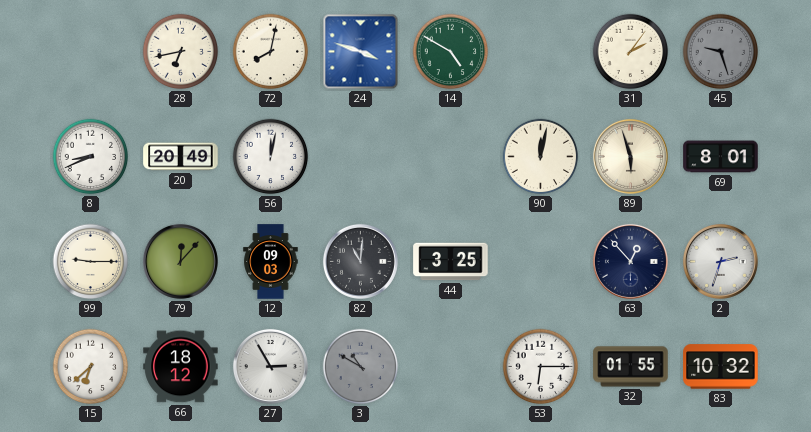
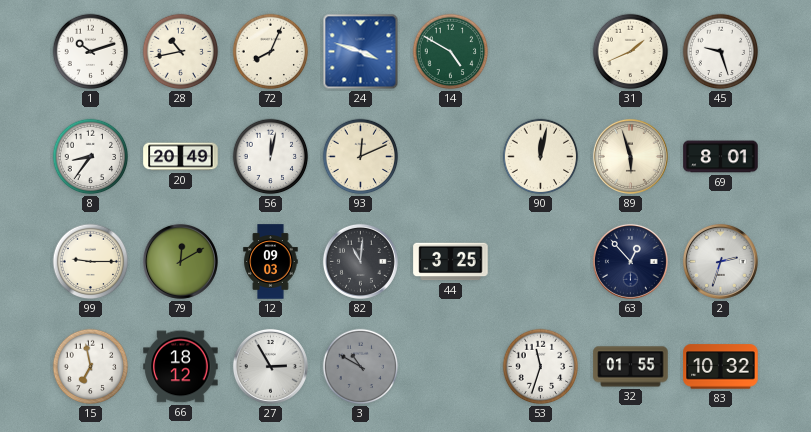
1: none -> 10:12 (91, 52)
28: 6:43 -> 10:43 (181, 52)
72: 8:02 -> 8:04 (271, 52)
31: 2:06 -> 1:41 (631, 52)
45 dial: grey -> white (721, 52)
8: 8:41 -> 8:36 (91, 157)
93: none -> 12:11 (361, 157)
79: 12:07 -> 12:10 (180, 261)
15: 6:38 -> 6:58 (91, 367)
53: 6:15 -> 11:33 (541, 367)
